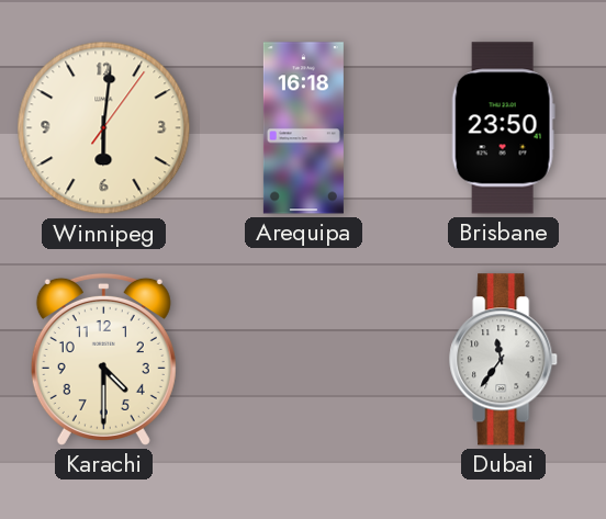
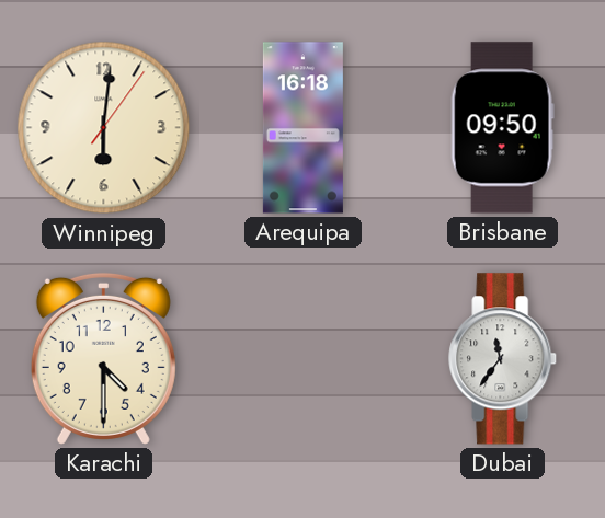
Brisbane: 23:50 -> 09:50 (502, 128)
